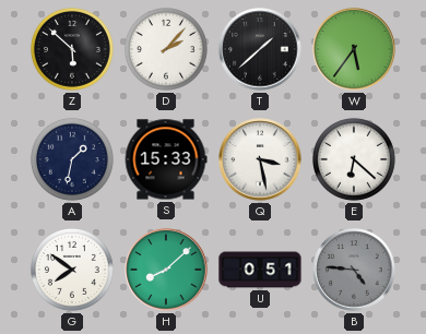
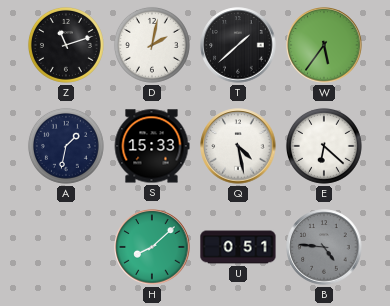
Z: 5:52 -> 11:12 (66, 45)
D: 2:07 -> 2:02 (152, 45)
Q: 3:28 -> 4:28 (238, 146)
G: 7:51 -> none (72, 270)
